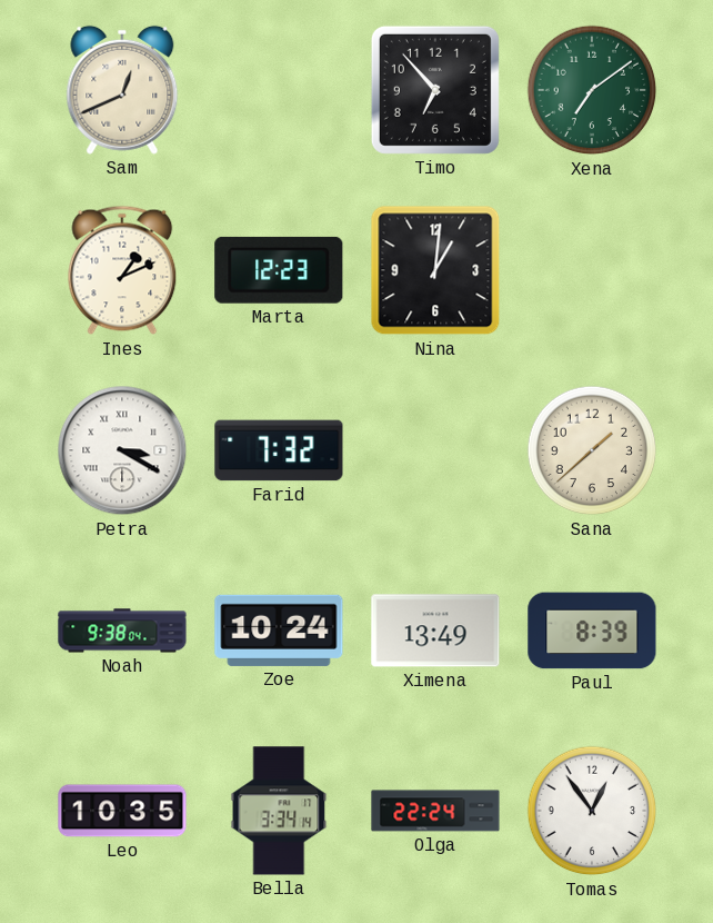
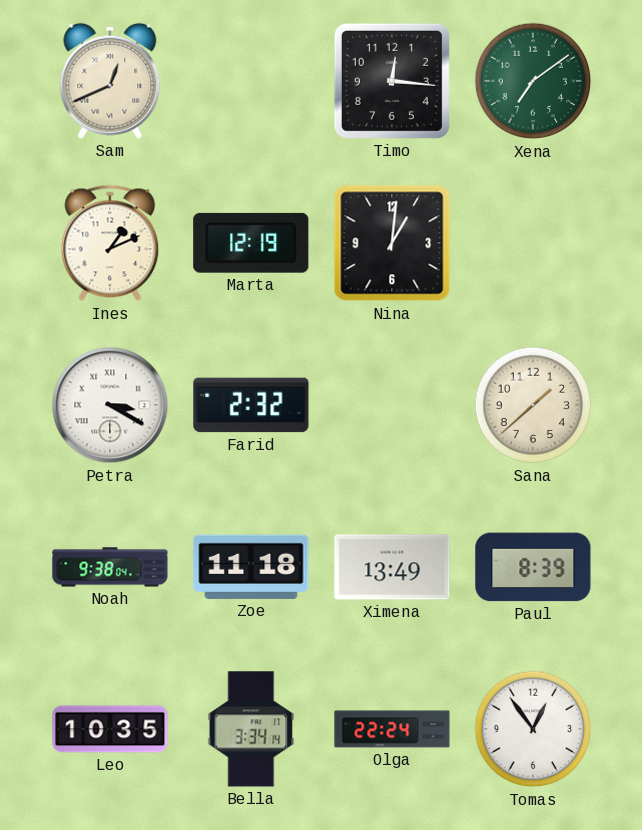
Timo: 6:53 -> 12:16 (392, 81)
Marta: 12:23 -> 12:19 (251, 243)
Farid: 7:32 -> 2:32 (251, 405)
Zoe: 10:24 -> 11:18 (251, 567)
